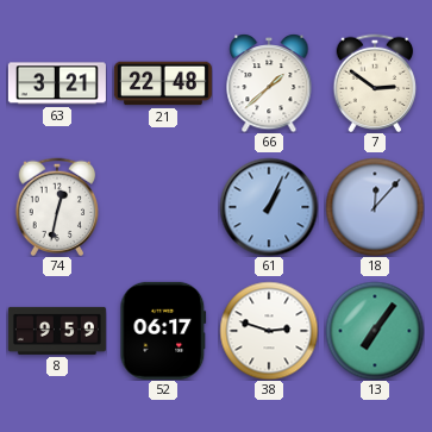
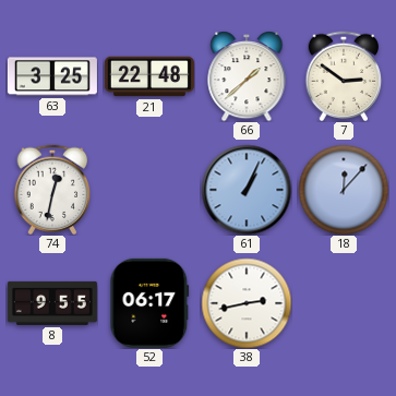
63: 3:21 -> 3:25 (52, 76)
8: 9:59 -> 9:55 (52, 303)
38: 2:48 -> 2:43 (247, 303)
13: 7:06 -> none (375, 331)
